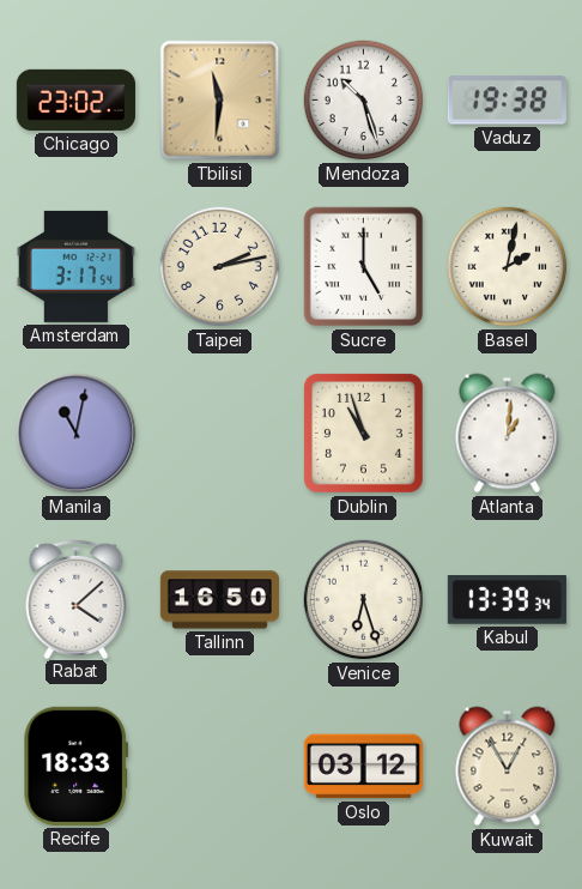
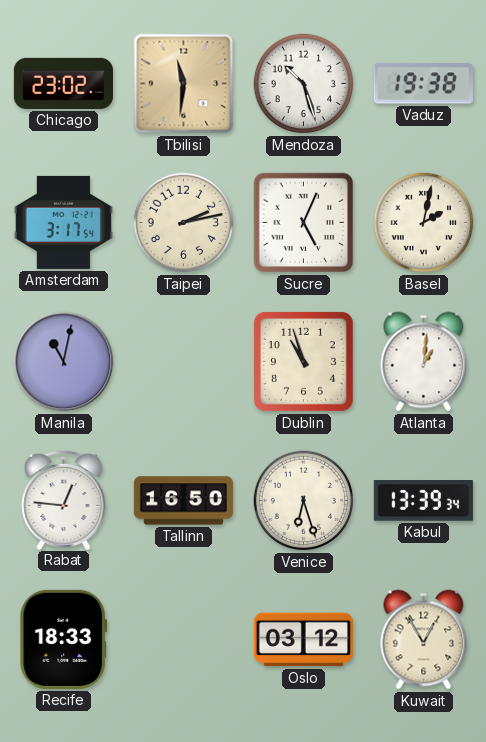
Sucre: 5:00 -> 5:04 (304, 223)
Rabat: 4:08 -> 12:46 (64, 499)
